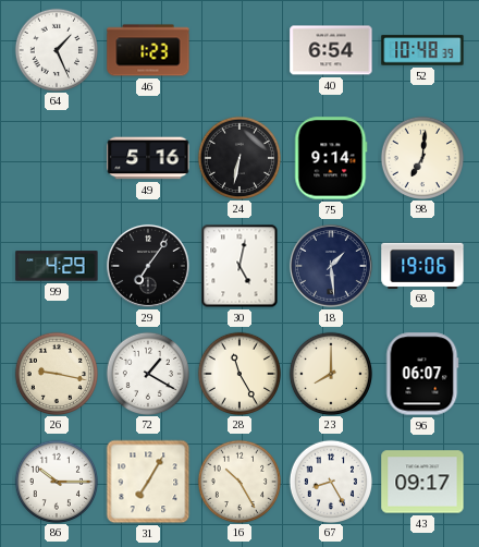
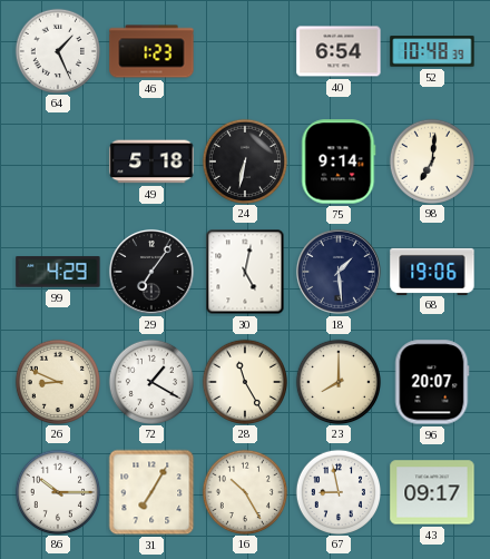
49: 5:16 -> 5:18 (151, 161)
26: 9:17 -> 8:49 (57, 381)
96: 06:07 -> 20:07 (432, 382)
67: 8:25 -> 8:58 (337, 491)
